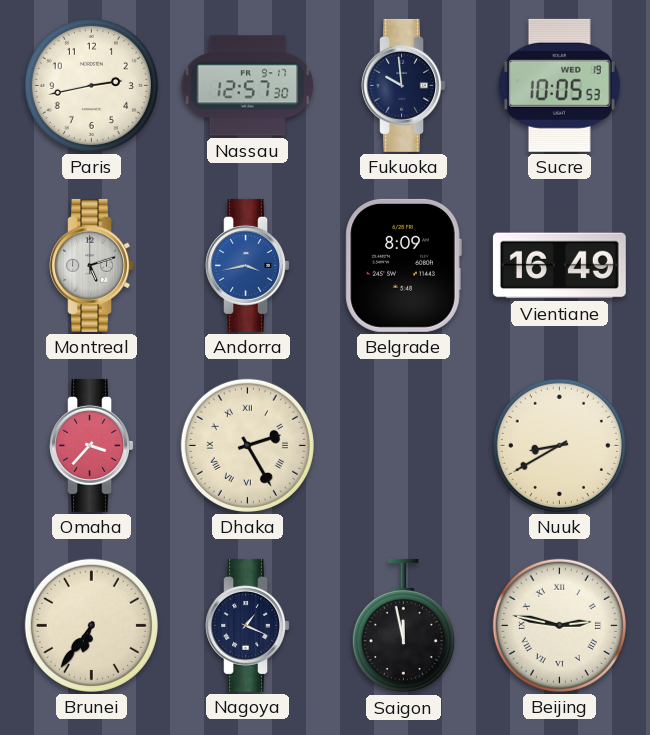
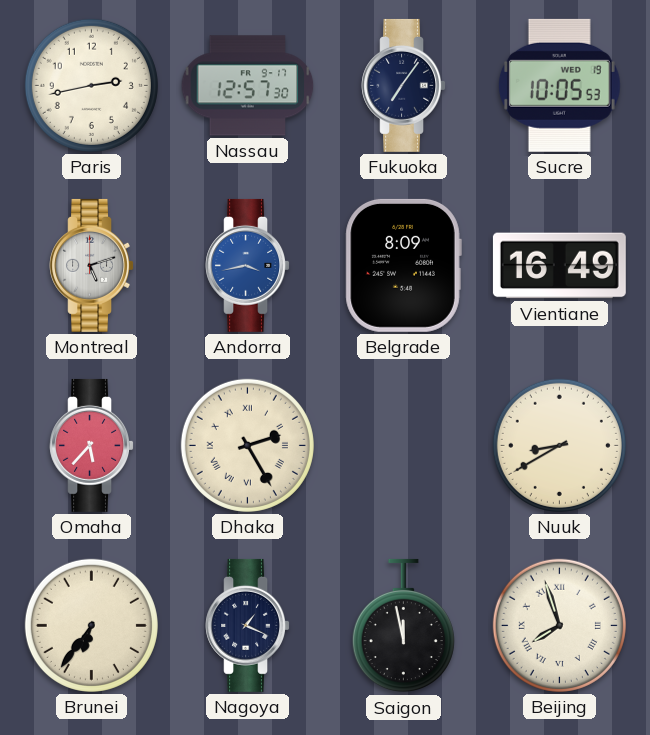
Fukuoka: 9:59 -> 7:06 (403, 85)
Omaha: 3:37 -> 5:37 (91, 445)
Beijing: 2:47 -> 7:57 (559, 625)
